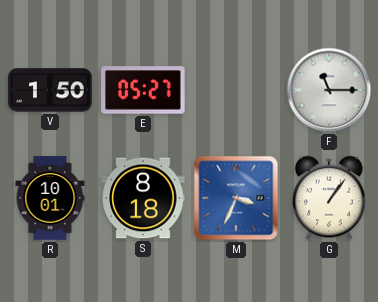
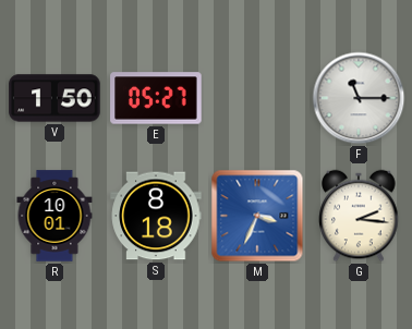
G: 1:06 -> 2:16 (359, 216)
